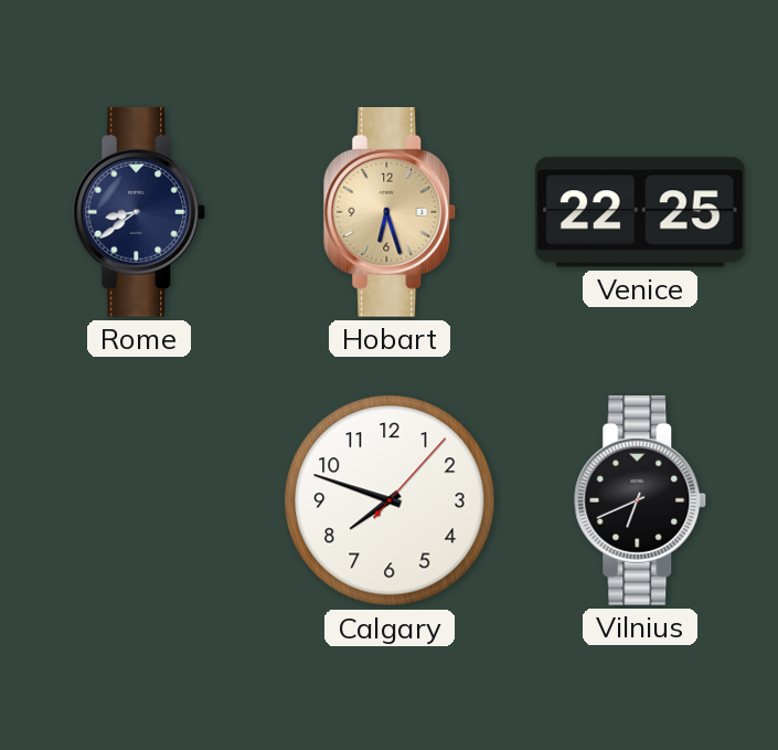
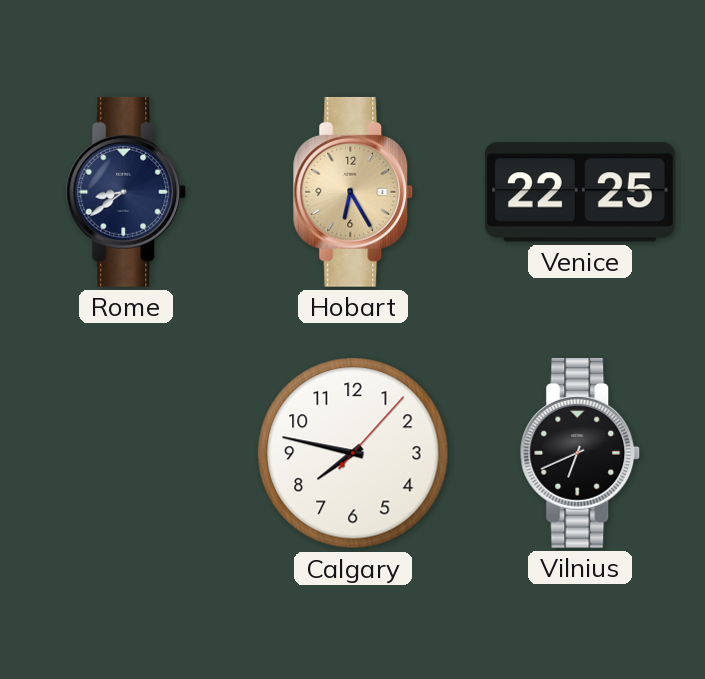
Hobart: 6:27 -> 6:25 (353, 192)
Calgary: 7:48 -> 7:47 (353, 453)
